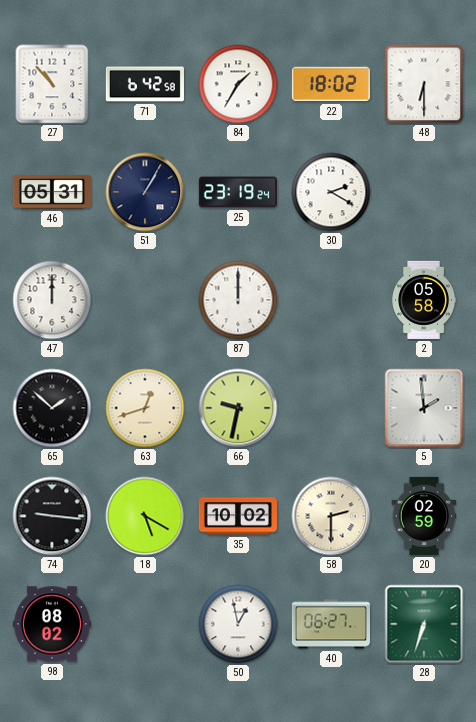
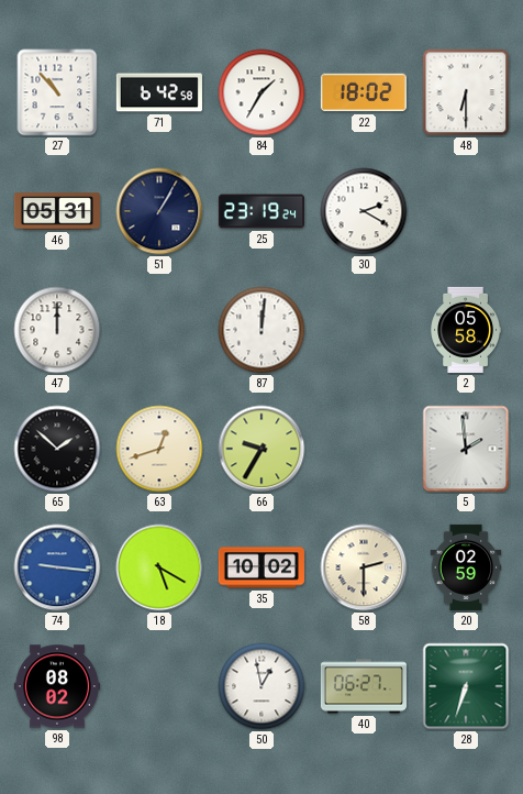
87: 12:00 -> 12:01 (261, 330)
66: 9:32 -> 9:35 (261, 449)
74 dial: black -> blue (57, 567)
